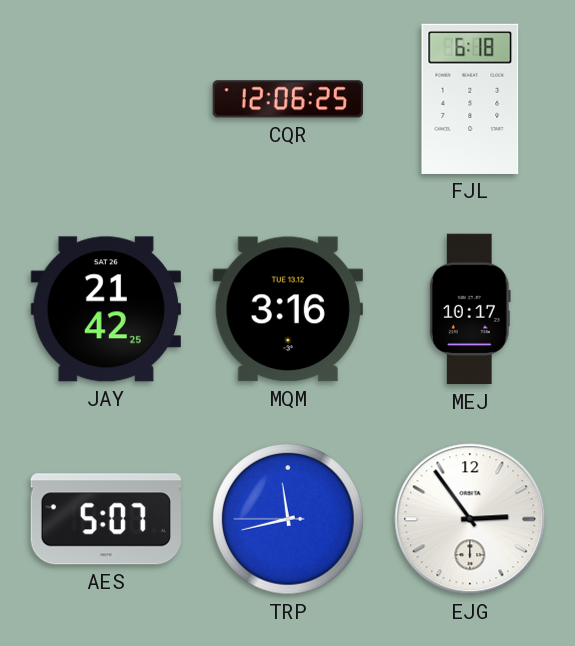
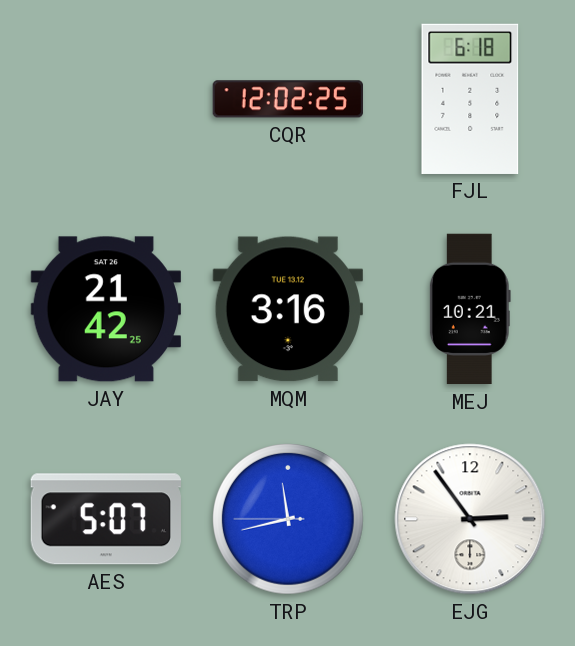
CQR: 12:06 -> 12:02 (288, 99)
MEJ: 10:17 -> 10:21 (470, 309)
